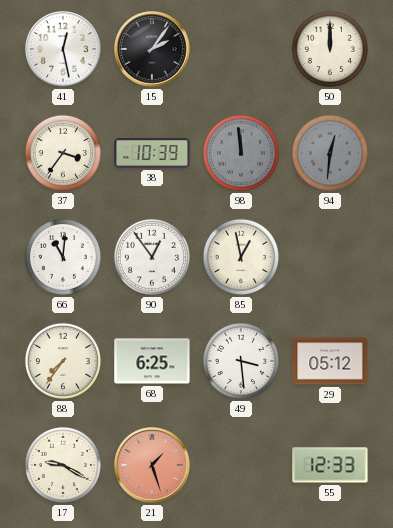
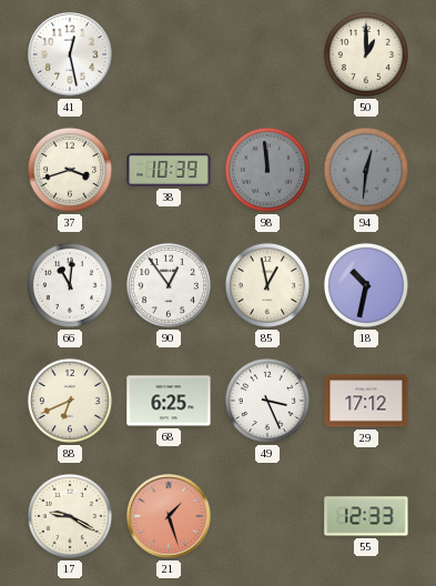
15: 2:06 -> none (152, 49)
50: 12:00 -> 1:00 (366, 54)
37: 3:36 -> 3:42 (70, 170)
18: none -> 10:32 (366, 285)
88: 7:36 -> 6:41 (70, 401)
49: 3:29 -> 3:26 (267, 401)
29: 05:12 -> 17:12 (366, 401)
